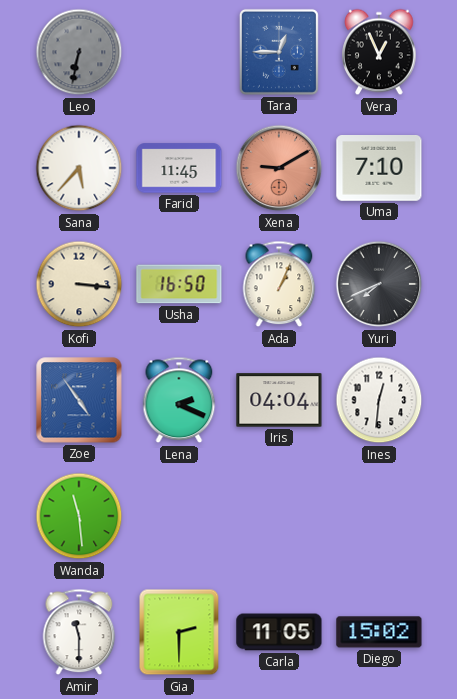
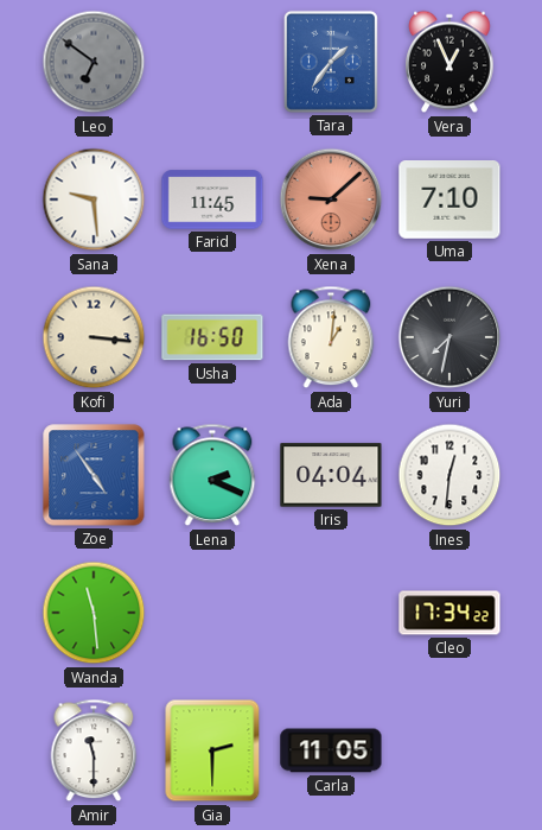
Leo: 6:32 -> 6:51 (94, 62)
Tara: 12:45 -> 1:36 (331, 62)
Sana: 5:37 -> 9:29 (94, 199)
Xena: 9:10 -> 9:08 (331, 199)
Ada: 1:04 -> 1:01 (331, 337)
Yuri: 7:41 -> 7:32 (449, 337)
Cleo: none -> 17:34 (449, 613)
Diego: 15:02 -> none (379, 632)
